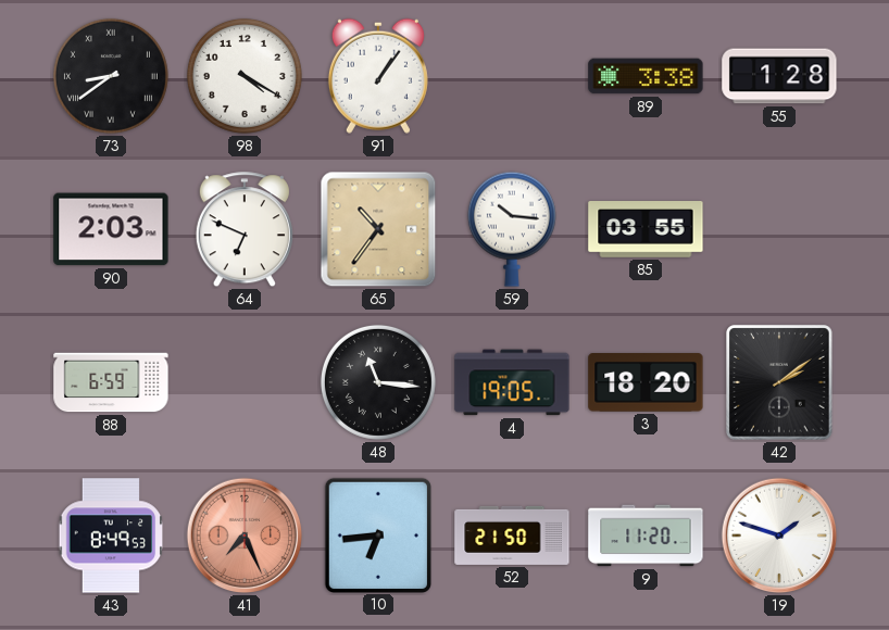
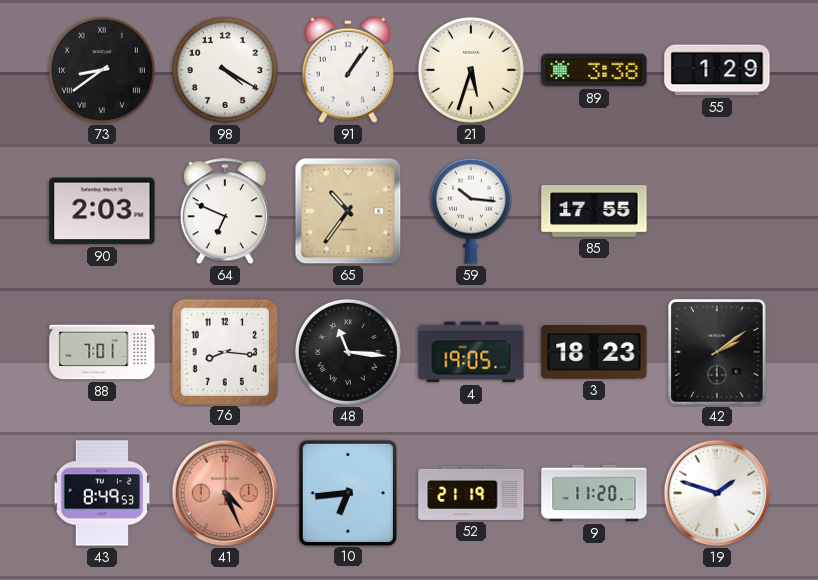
21: none -> 5:33 (471, 70)
55: 1:28 -> 1:29 (717, 70)
85: 03:55 -> 17:55 (594, 211)
88: 6:59 -> 7:01 (102, 352)
76: none -> 8:16 (224, 351)
3: 18:20 -> 18:23 (594, 353)
41: 7:26 -> 4:26 (225, 493)
52: 21:50 -> 21:19 (471, 493)
